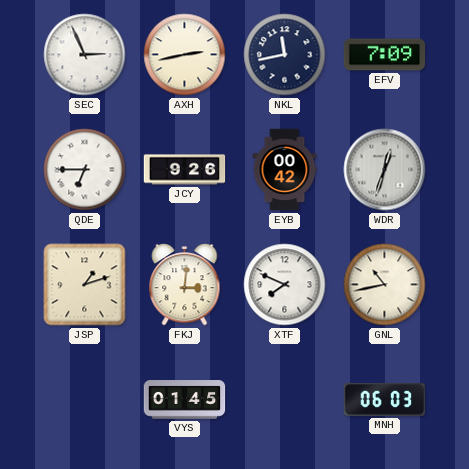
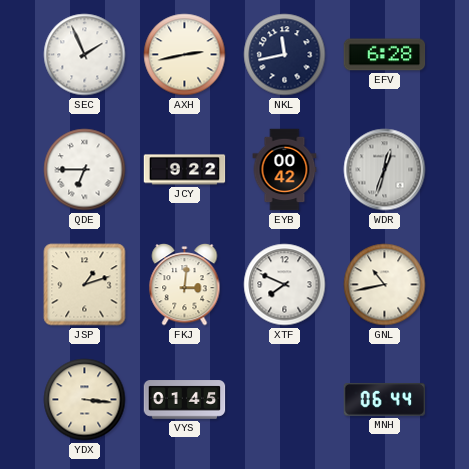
SEC: 2:56 -> 1:56 (85, 55)
EFV: 7:09 -> 6:28 (385, 55)
JCY: 9:26 -> 9:22 (185, 170)
YDX: none -> 3:16 (85, 400)
MNH: 06:03 -> 06:44 (385, 399)
